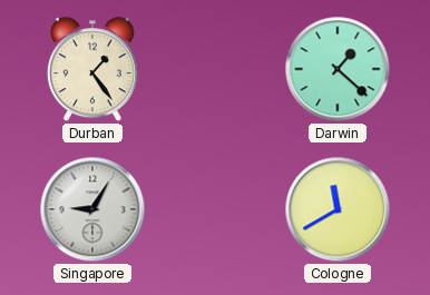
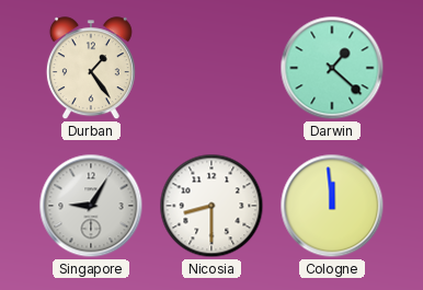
Nicosia: none -> 8:30 (211, 206)
Cologne: 11:40 -> 11:59 (332, 206)
